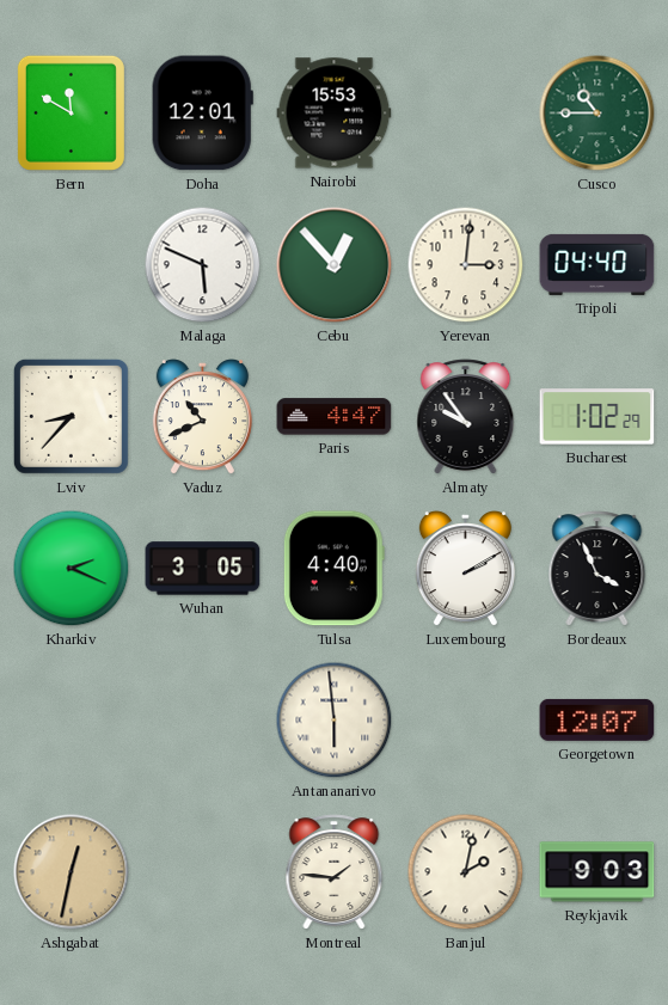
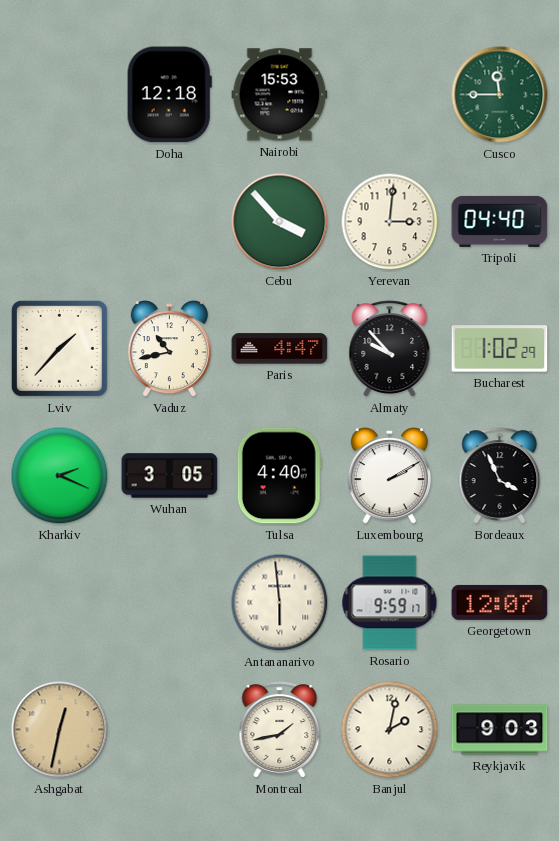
Bern: 11:50 -> none (71, 112)
Doha: 12:01 -> 12:18 (169, 95)
Cusco: 10:45 -> 11:45 (500, 95)
Malaga: 5:49 -> none (203, 265)
Cebu: 12:53 -> 3:53 (280, 222)
Lviv: 8:37 -> 1:37 (59, 348)
Vaduz: 10:41 -> 10:43 (169, 350)
Almaty: 9:54 -> 9:53 (390, 349)
Rosario: none -> 9:59 (390, 603)
Montreal: 1:46 -> 1:43 (280, 730)
